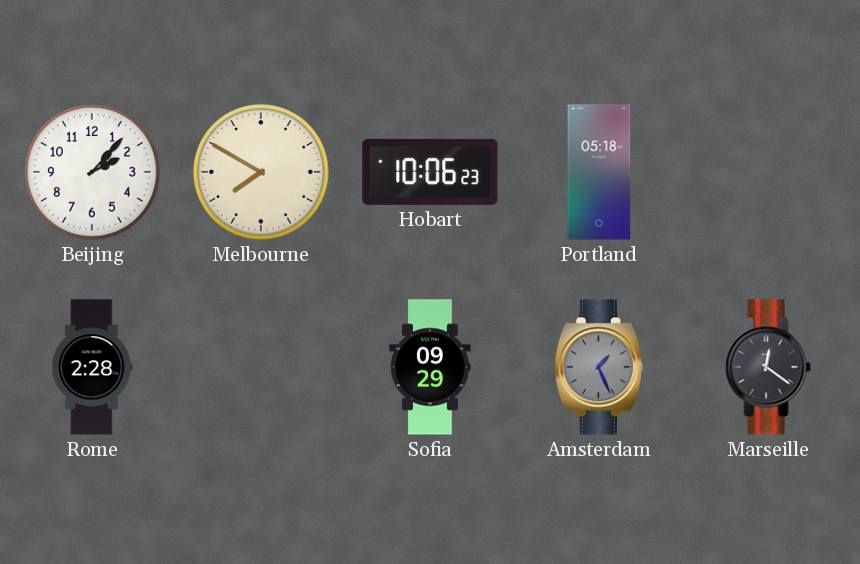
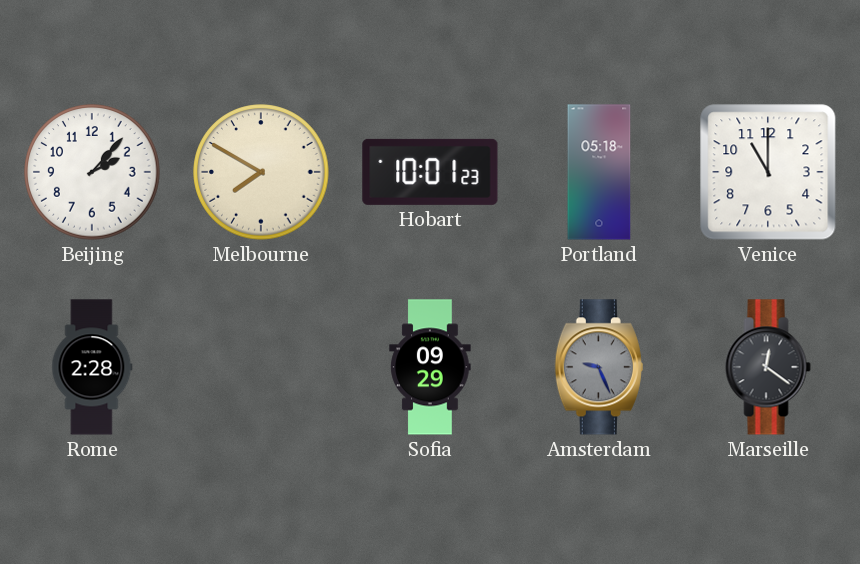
Hobart: 10:06 -> 10:01 (430, 172)
Venice: none -> 11:00 (768, 172)
Amsterdam: 1:26 -> 9:26 (599, 367)
